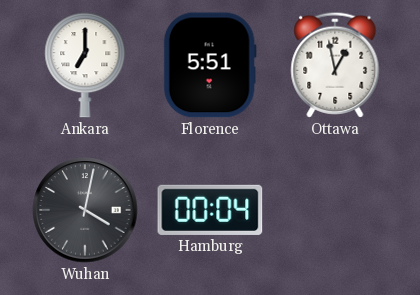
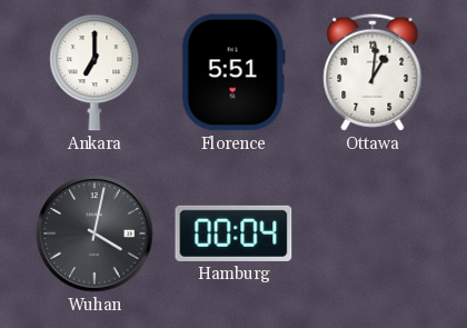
Ottawa: 12:58 -> 1:01 (372, 72)
